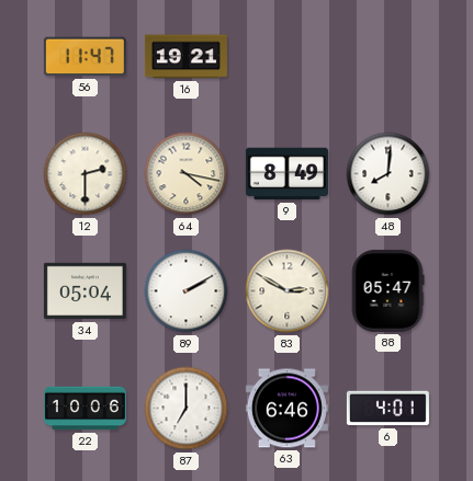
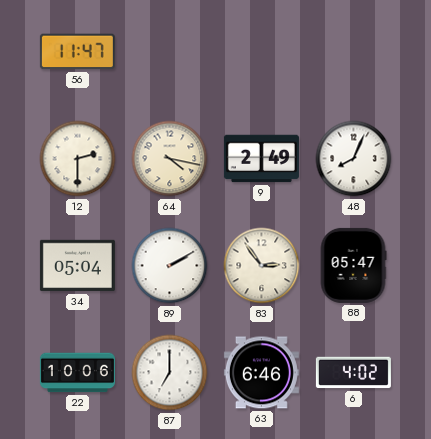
16: 19:21 -> none (185, 57)
9: 8:49 -> 2:49 (261, 159)
48: 8:01 -> 8:04 (354, 159)
83: 2:50 -> 2:54 (262, 266)
6: 4:01 -> 4:02 (353, 373)
